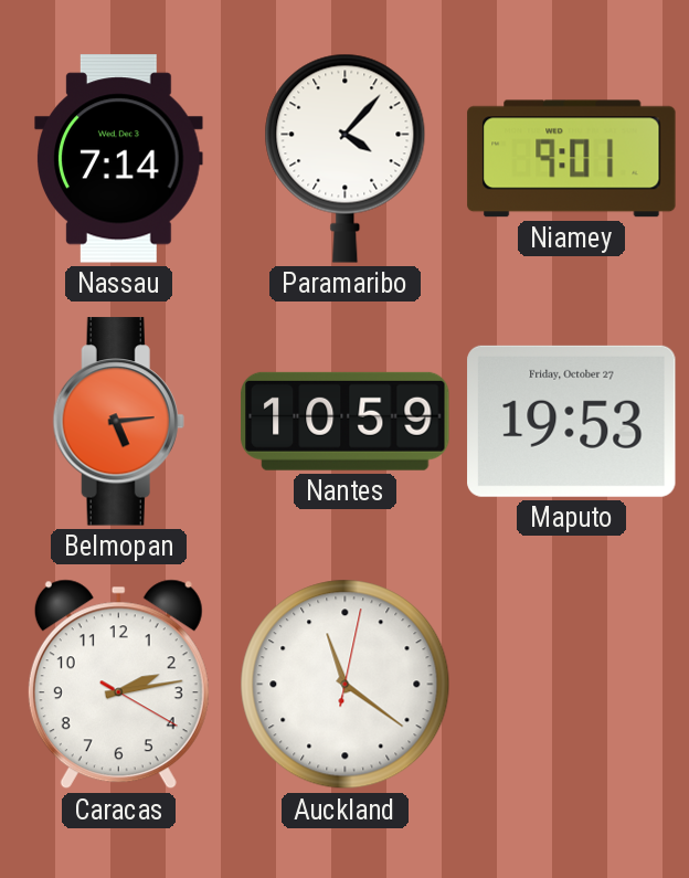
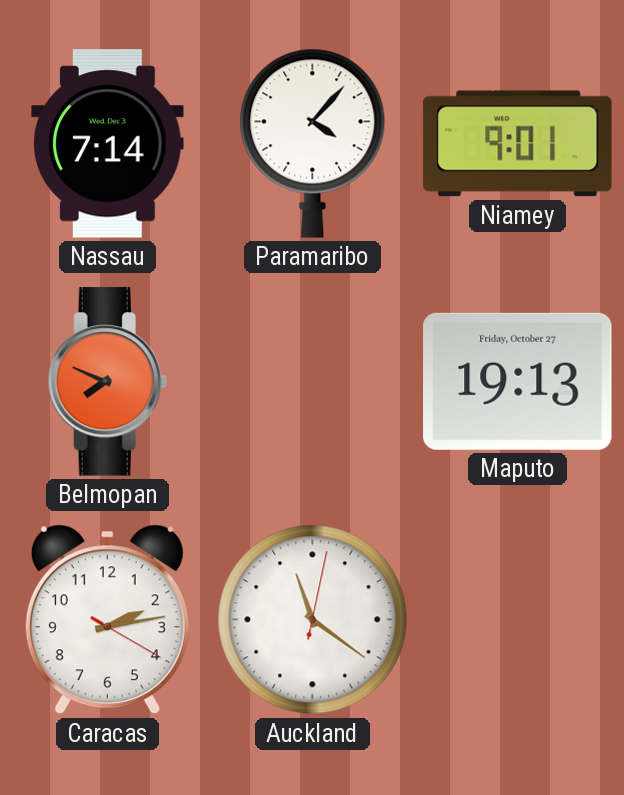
Belmopan: 5:14 -> 7:49 (107, 382)
Nantes: 10:59 -> none (346, 421)
Maputo: 19:53 -> 19:13 (518, 381)
